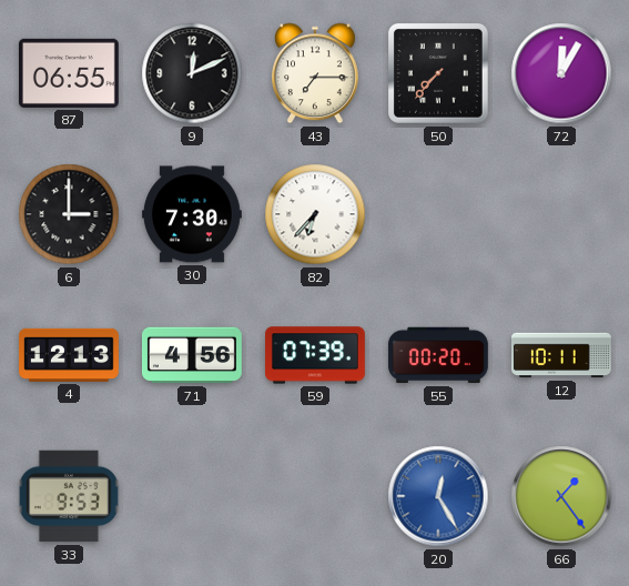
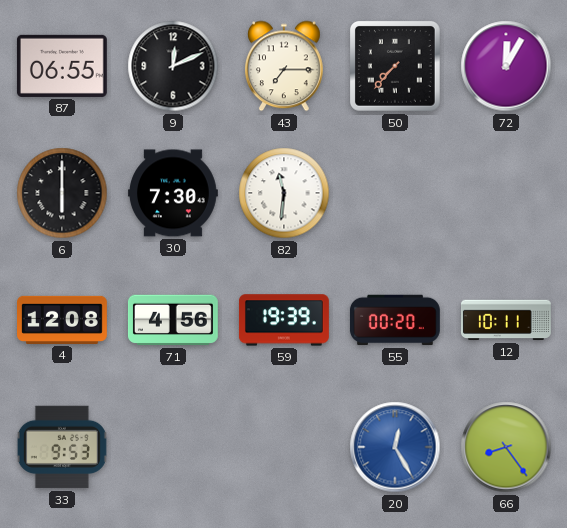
6: 3:00 -> 6:00 (62, 193)
82: 6:37 -> 11:31 (284, 193)
4: 12:13 -> 12:08 (63, 320)
59: 07:39 -> 19:39 (284, 320)
66: 1:24 -> 8:24 (506, 447)
